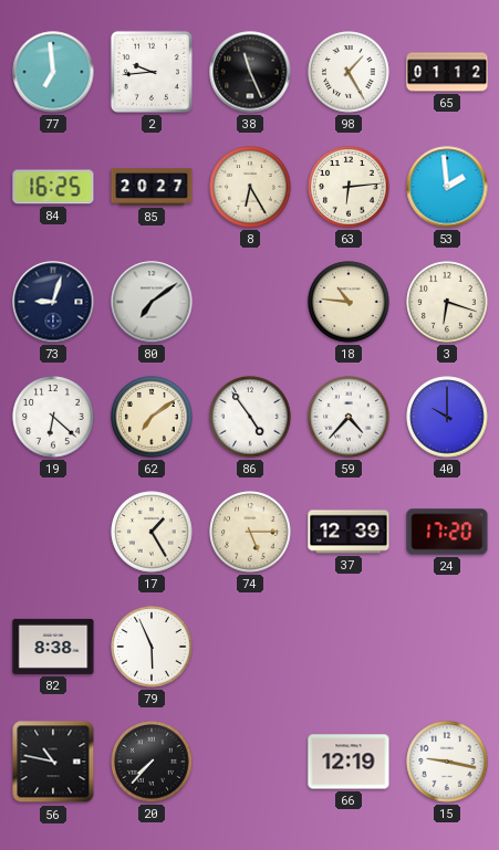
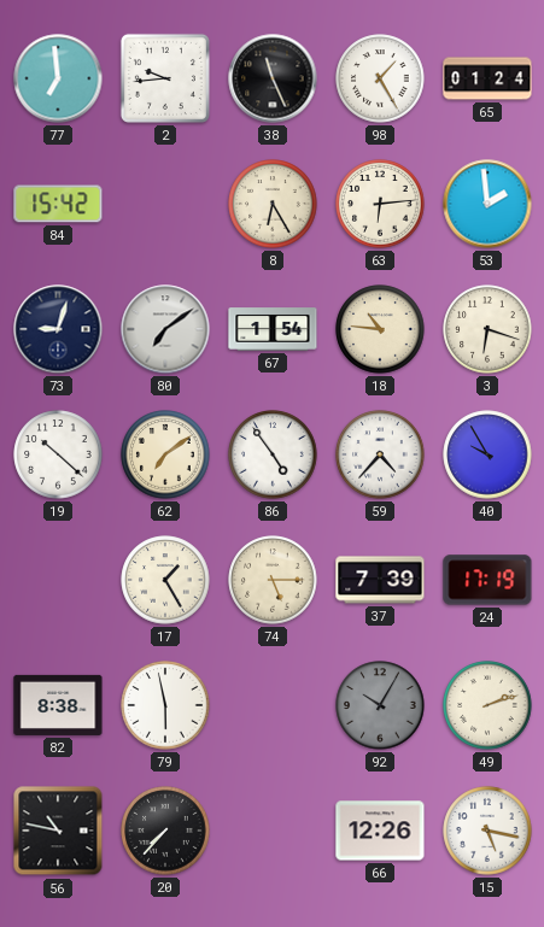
65: 01:12 -> 01:24 (487, 78)
84: 16:25 -> 15:42 (58, 204)
85: 20:27 -> none (152, 187)
67: none -> 1:54 (273, 329)
19: 6:22 -> 10:22 (58, 454)
40: 10:00 -> 9:55 (487, 454)
37: 12:39 -> 7:39 (380, 580)
24: 17:20 -> 17:19 (487, 580)
79: 5:56 -> 5:58 (165, 705)
92: none -> 10:05 (380, 705)
49: none -> 2:12 (487, 705)
66: 12:19 -> 12:26 (380, 831)
15: 9:17 -> 5:17 (487, 831)
